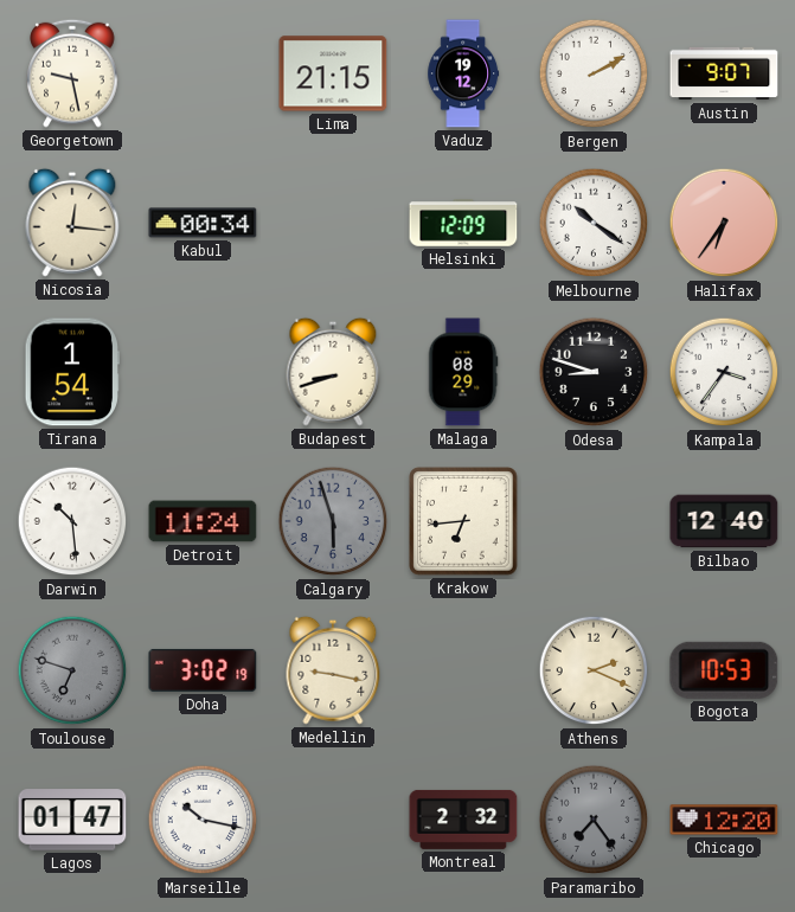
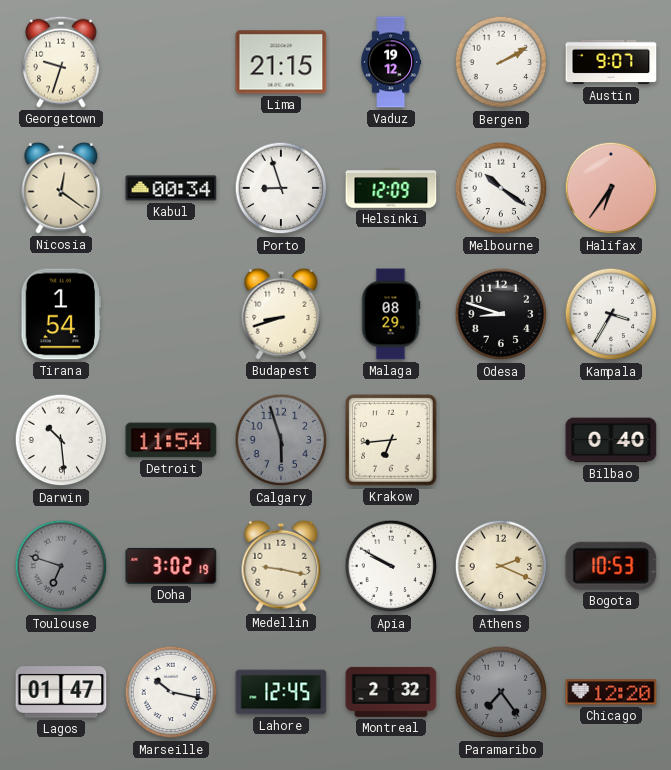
Georgetown: 9:28 -> 9:33 (61, 62)
Nicosia: 12:16 -> 12:21 (61, 188)
Porto: none -> 8:57 (281, 188)
Kampala: 3:36 -> 3:35 (611, 314)
Detroit: 11:24 -> 11:54 (171, 440)
Bilbao: 12:40 -> 0:40 (611, 440)
Apia: none -> 9:50 (391, 566)
Lahore: none -> 12:45 (281, 692)
